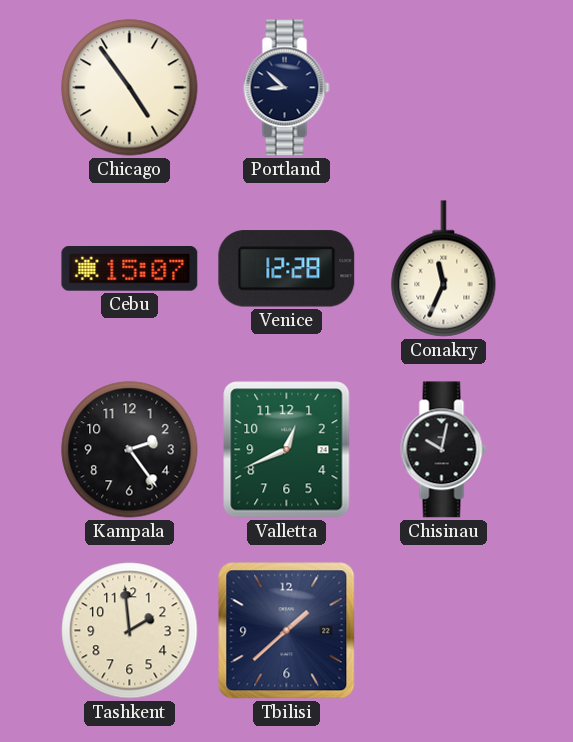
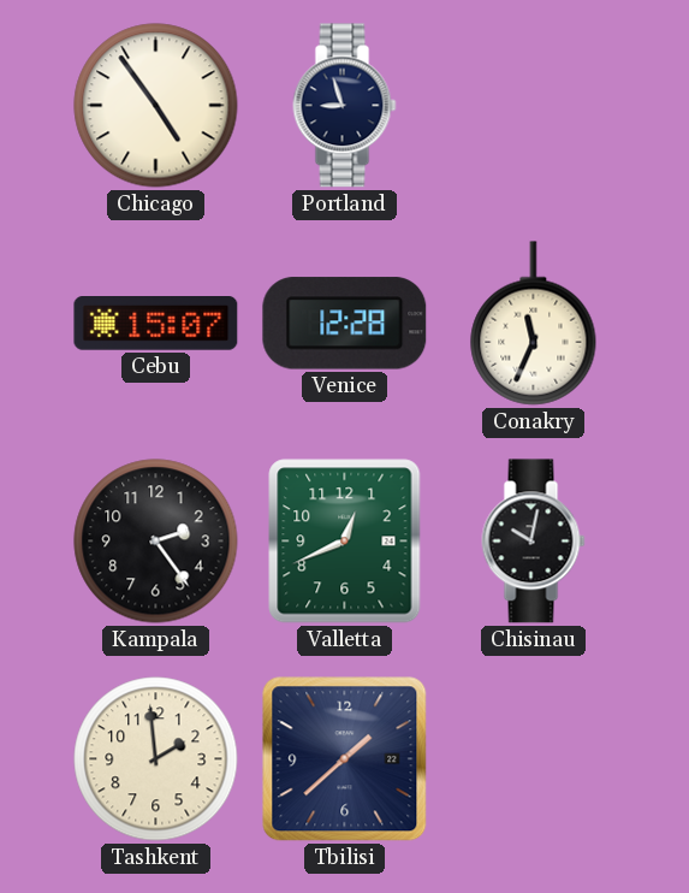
Portland: 8:52 -> 8:57 (345, 106)
